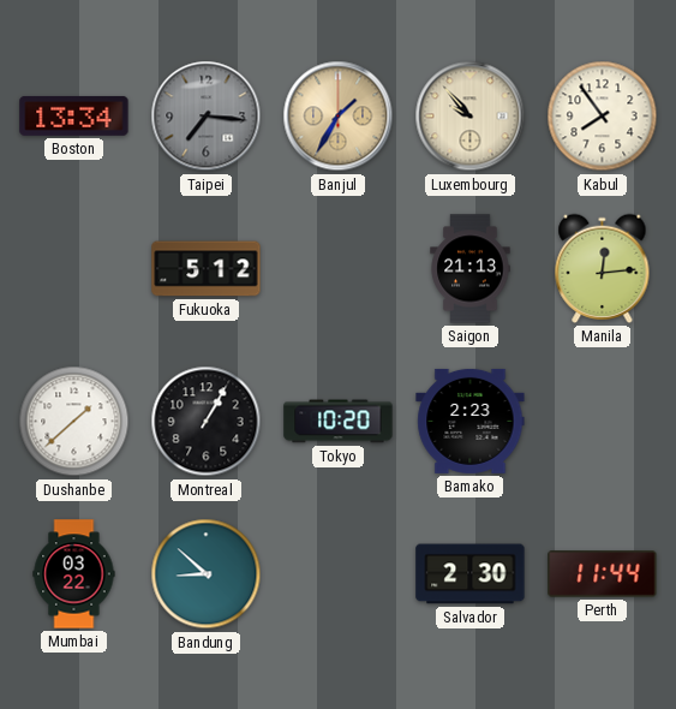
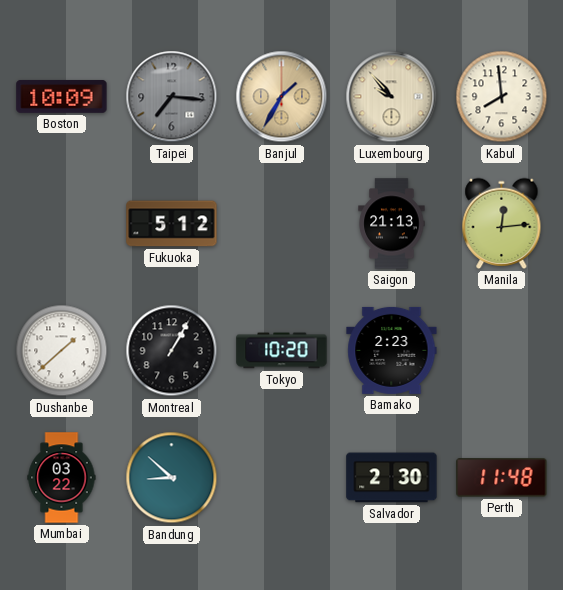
Boston: 13:34 -> 10:09 (62, 96)
Kabul: 7:54 -> 7:59 (502, 97)
Perth: 11:44 -> 11:48 (502, 478)
